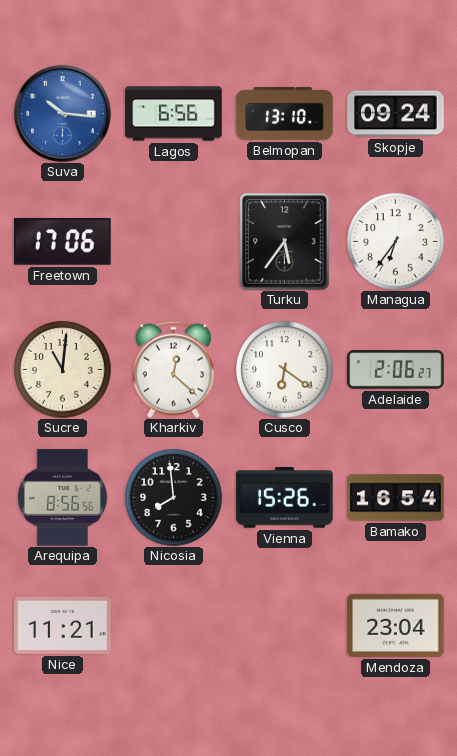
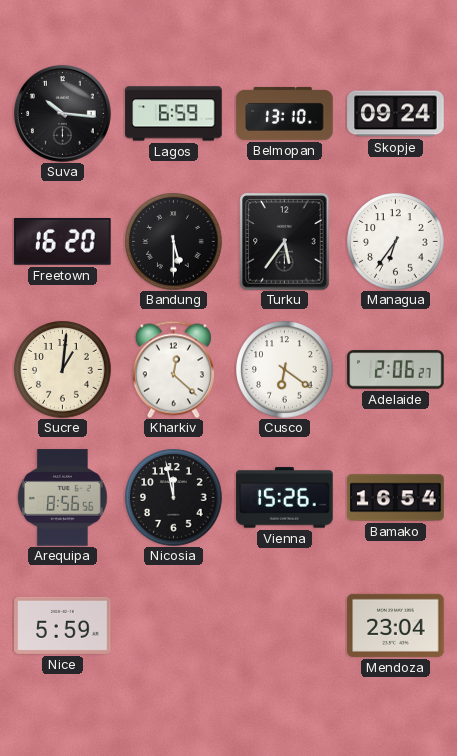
Suva dial: blue -> black (62, 113)
Lagos: 6:56 -> 6:59 (174, 114)
Freetown: 17:06 -> 16:20 (63, 241)
Bandung: none -> 5:30 (174, 242)
Sucre: 11:01 -> 1:01 (63, 370)
Nicosia: 7:59 -> 11:58 (174, 498)
Nice: 11:21 -> 5:59 (63, 625)
